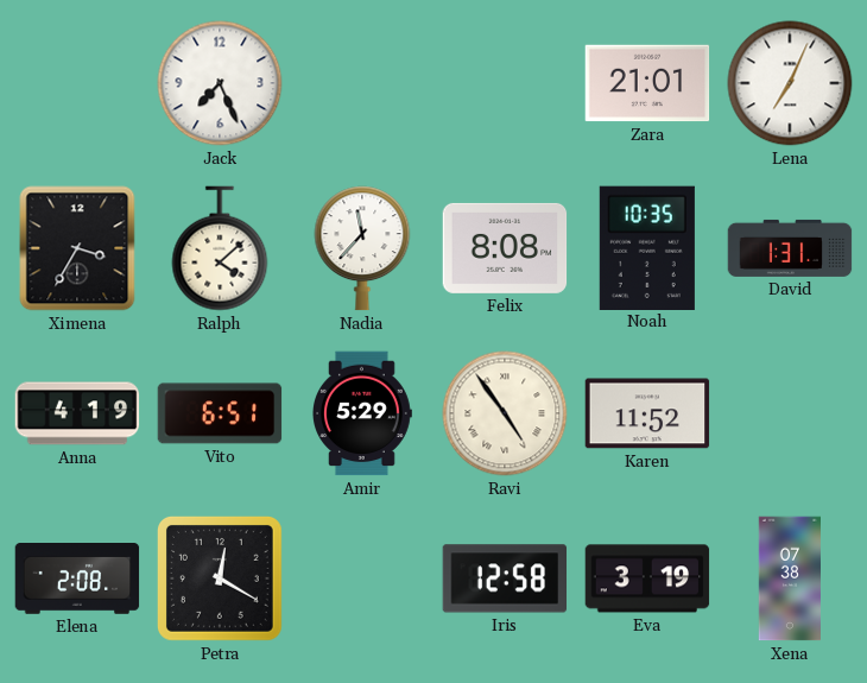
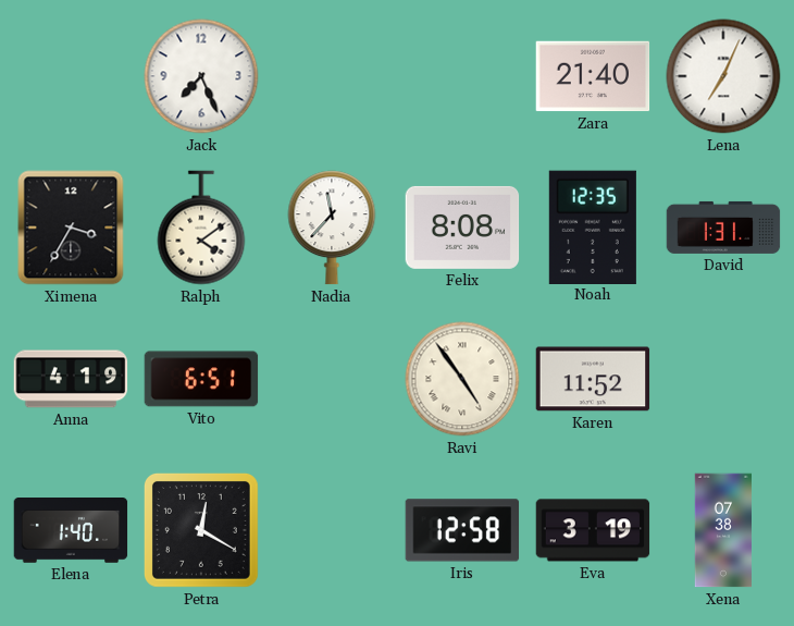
Zara: 21:01 -> 21:40 (593, 76)
Ralph: 4:08 -> 4:09 (201, 228)
Noah: 10:35 -> 12:35 (593, 226)
Amir: 5:29 -> none (362, 413)
Elena: 2:08 -> 1:40 (71, 531)
